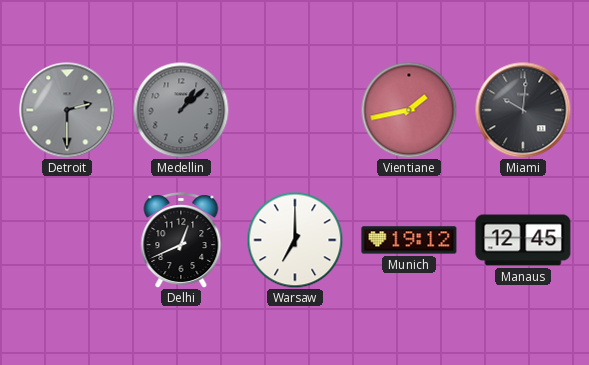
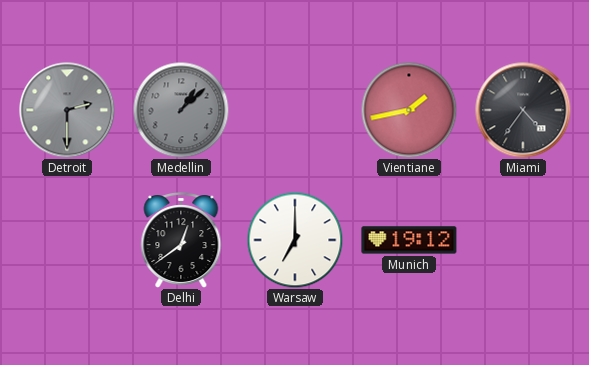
Miami: 10:01 -> 4:36 (523, 110)
Delhi: 12:41 -> 12:39 (181, 240)
Manaus: 12:45 -> none (523, 240)
